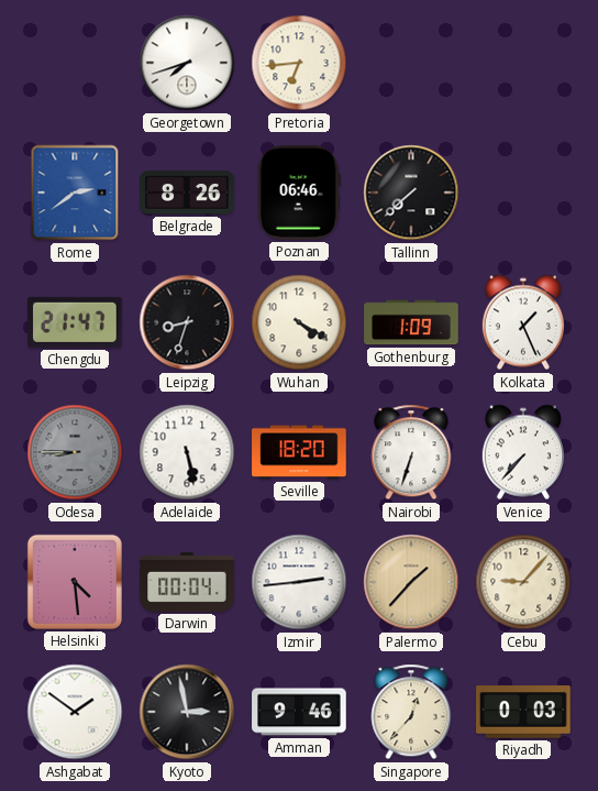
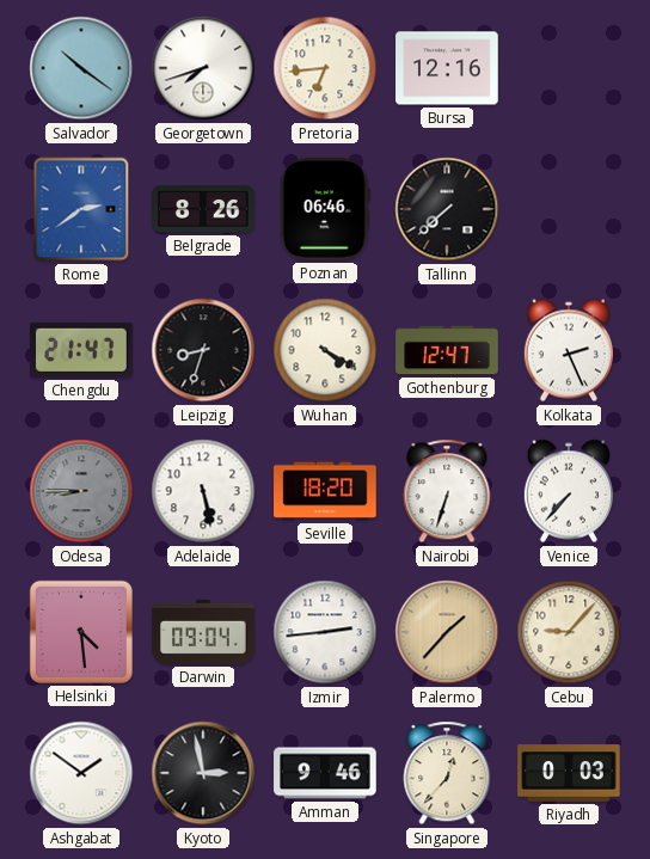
Salvador: none -> 10:21 (81, 68)
Bursa: none -> 12:16 (447, 68)
Gothenburg: 1:09 -> 12:47 (447, 350)
Kolkata: 1:26 -> 2:26 (569, 350)
Darwin: 00:04 -> 09:04 (203, 632)
